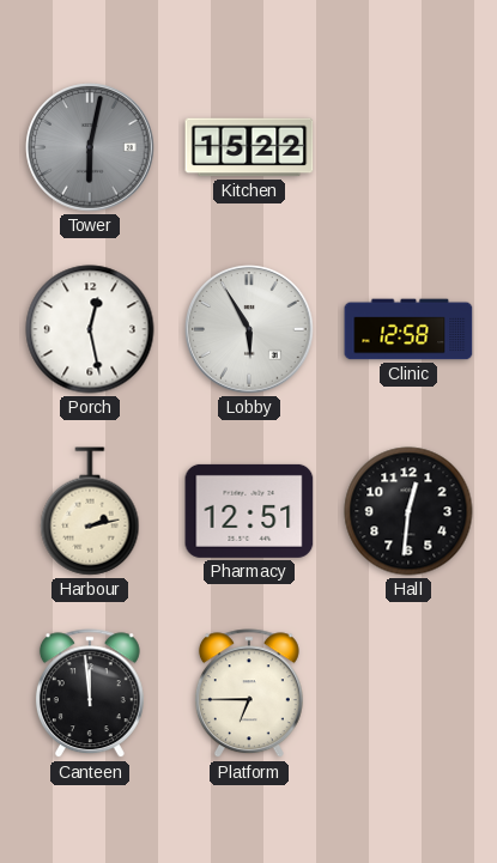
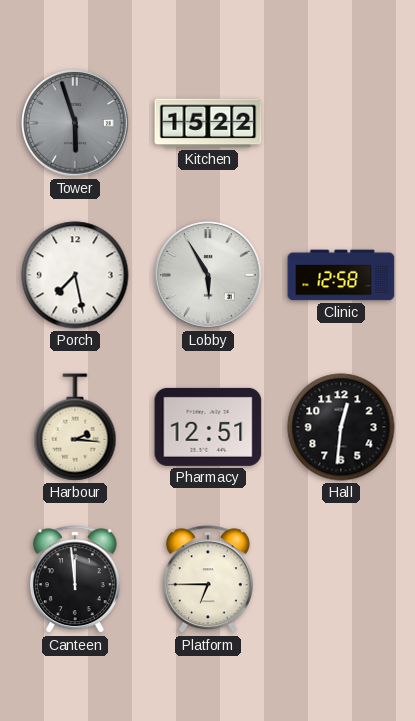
Tower: 6:02 -> 5:57 (75, 123)
Porch: 12:28 -> 7:28 (75, 275)
Harbour: 2:13 -> 2:16 (75, 427)
